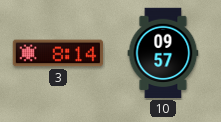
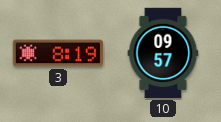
3: 8:14 -> 8:19 (58, 53)
